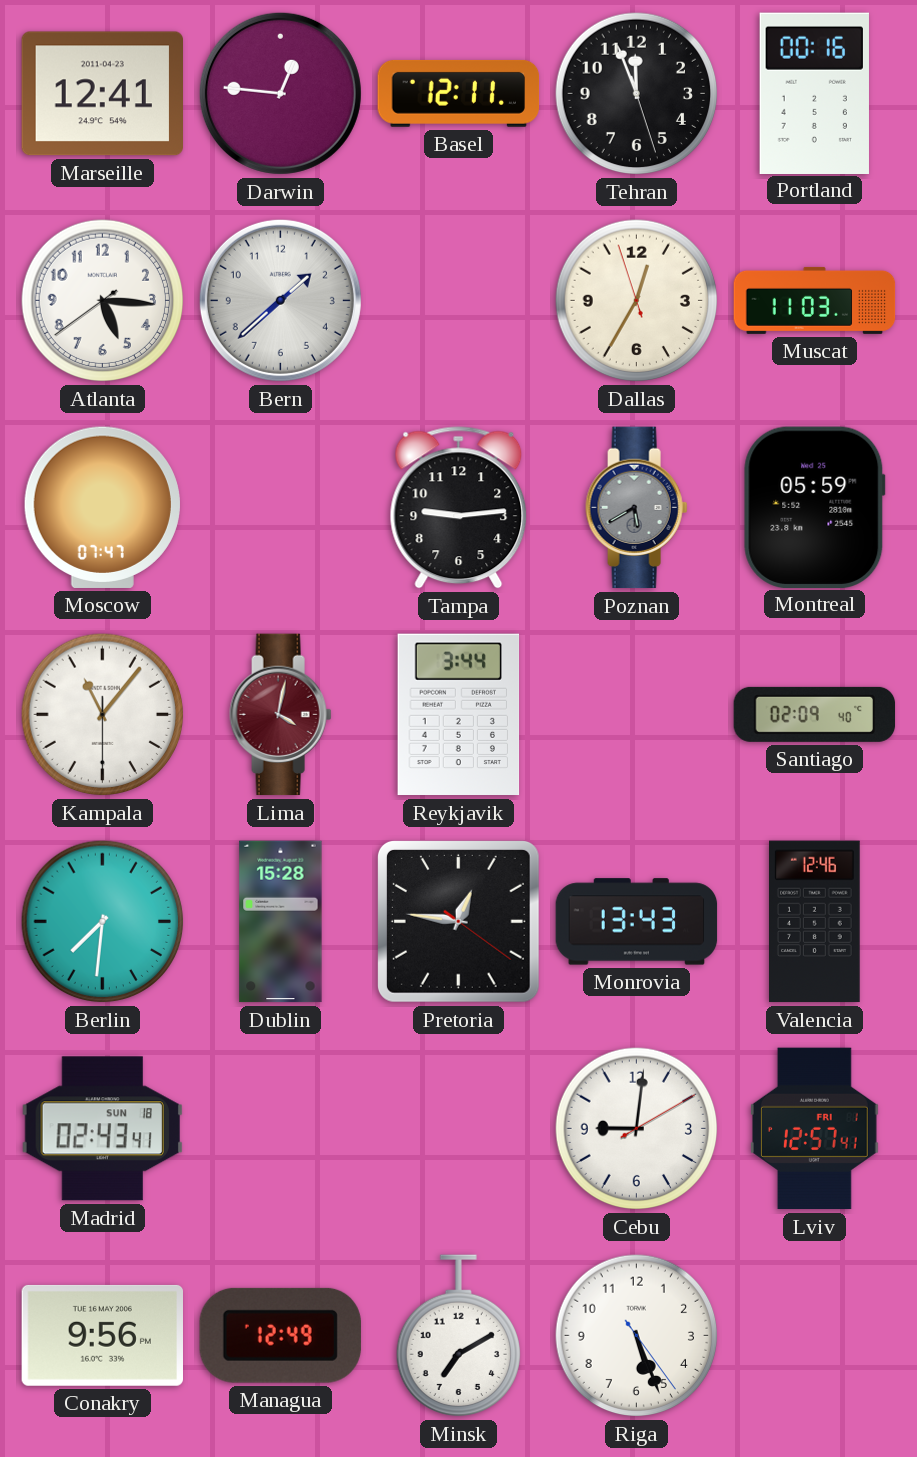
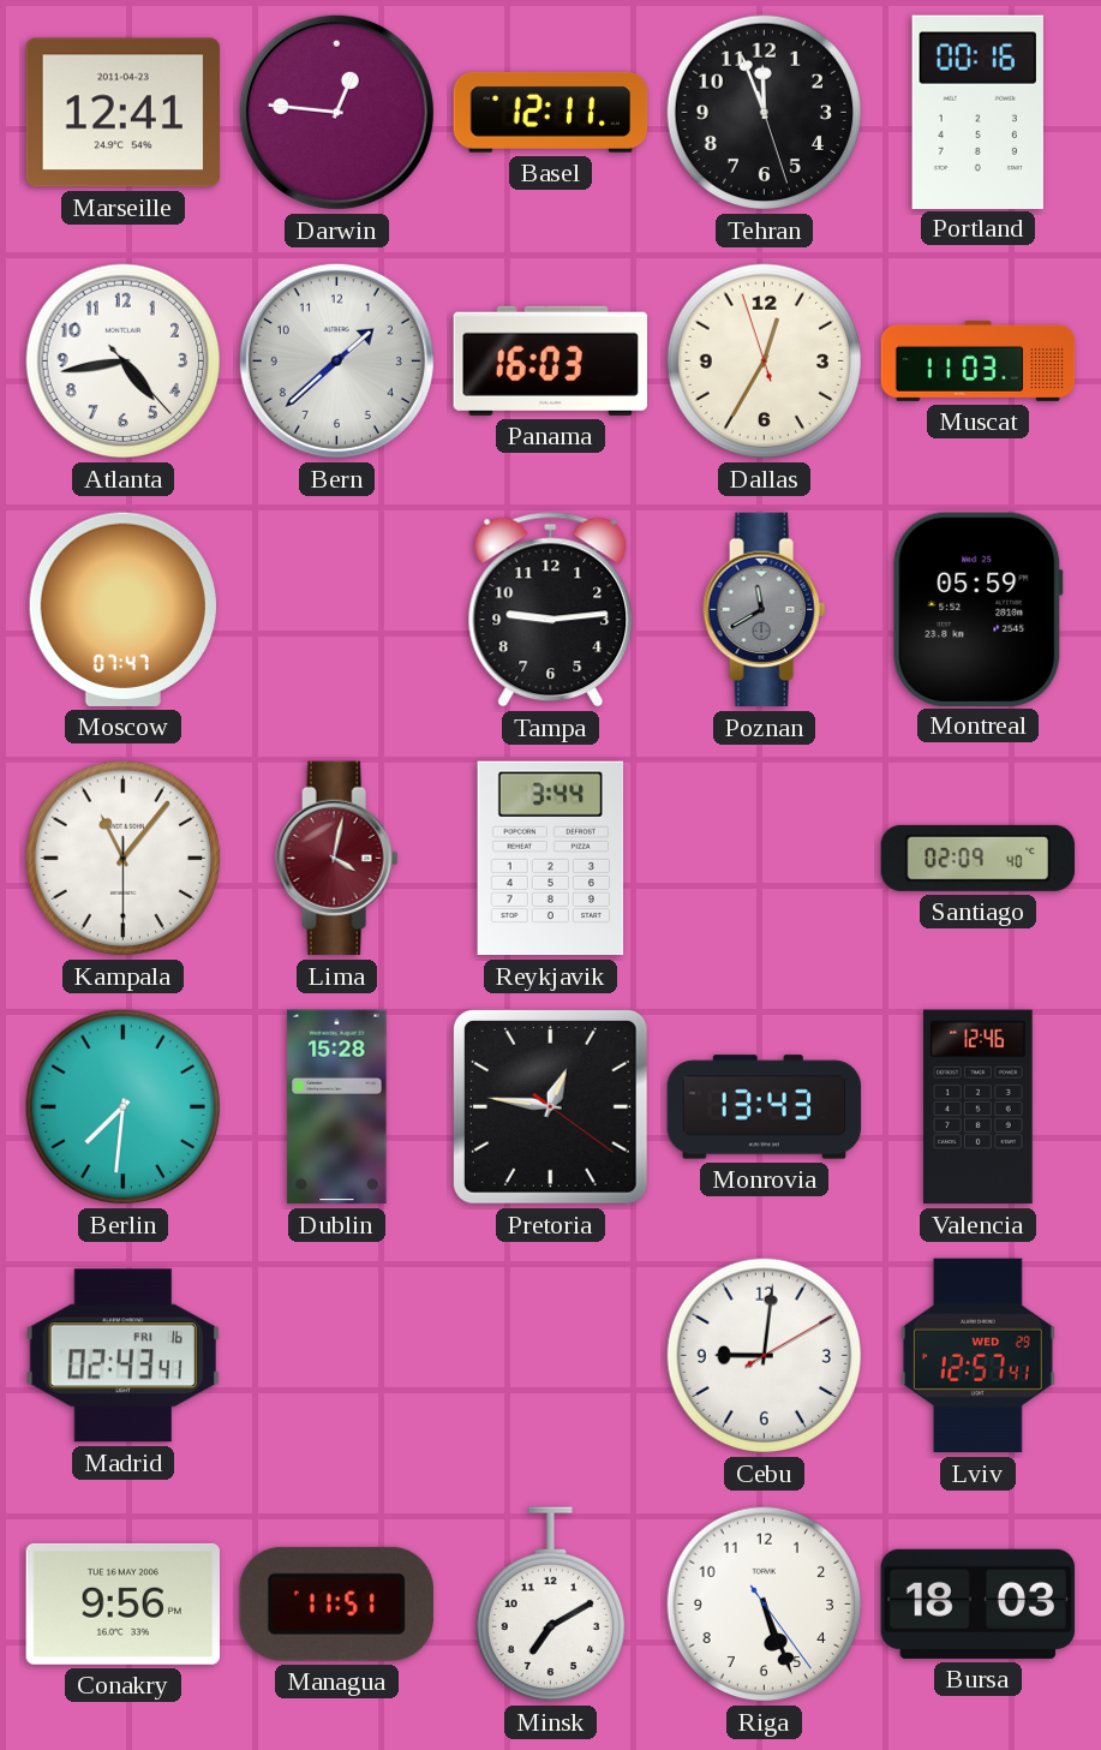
Atlanta: 5:15 -> 4:43 (124, 362)
Panama: none -> 16:03 (550, 360)
Poznan: 5:40 -> 11:40 (765, 610)
Madrid date: SUN 18 -> FRI 16 (122, 1356)
Lviv date: FRI 1 -> WED 29 (977, 1356)
Managua: 12:49 -> 11:51 (336, 1603)
Bursa: none -> 18:03 (979, 1603)
